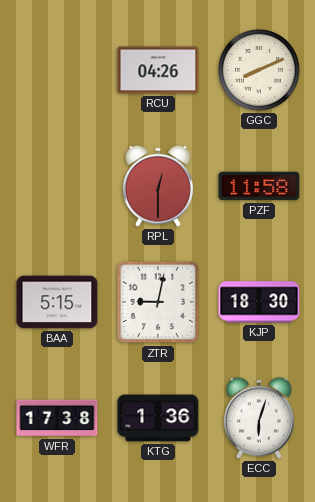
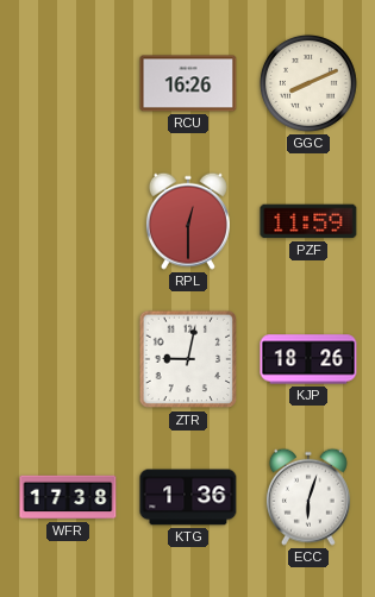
RCU: 04:26 -> 16:26 (188, 83)
PZF: 11:58 -> 11:59 (308, 221)
BAA: 5:15 -> none (57, 302)
KJP: 18:30 -> 18:26 (308, 359)
